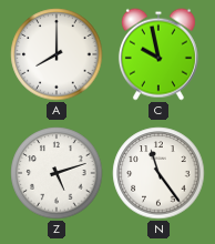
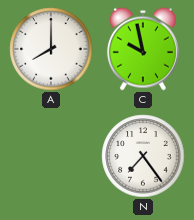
Z: 5:12 -> none (57, 173)
N: 11:24 -> 7:24 (143, 156)
